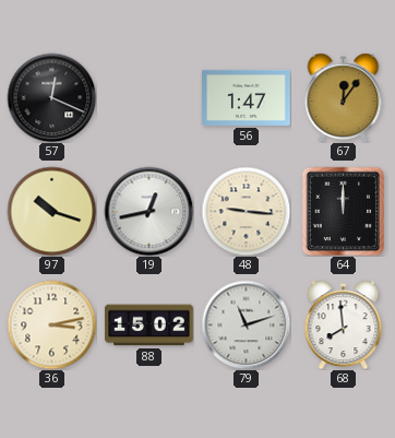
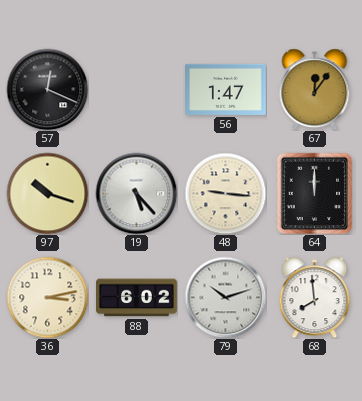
19: 12:43 -> 5:23 (136, 193)
88: 15:02 -> 6:02 (137, 298)
79: 11:12 -> 10:12 (225, 297)
